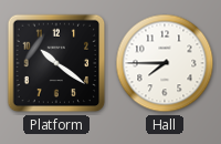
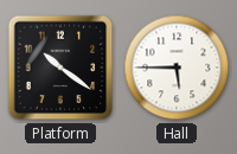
Hall: 7:45 -> 5:45 (177, 68)
